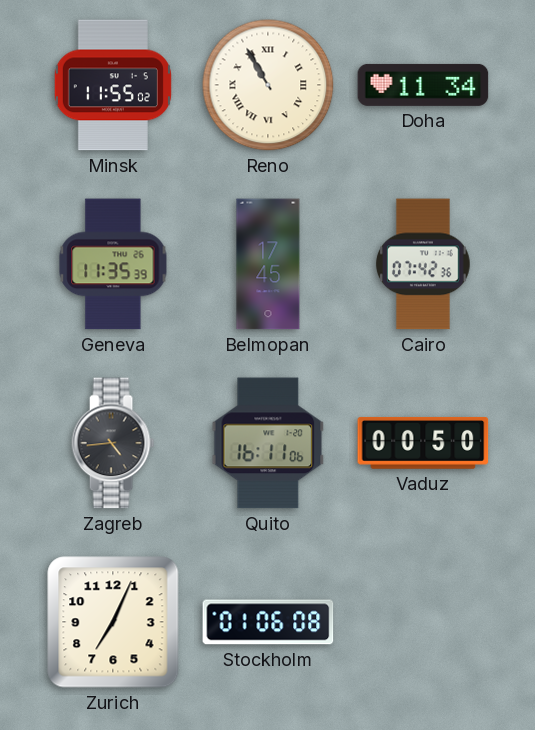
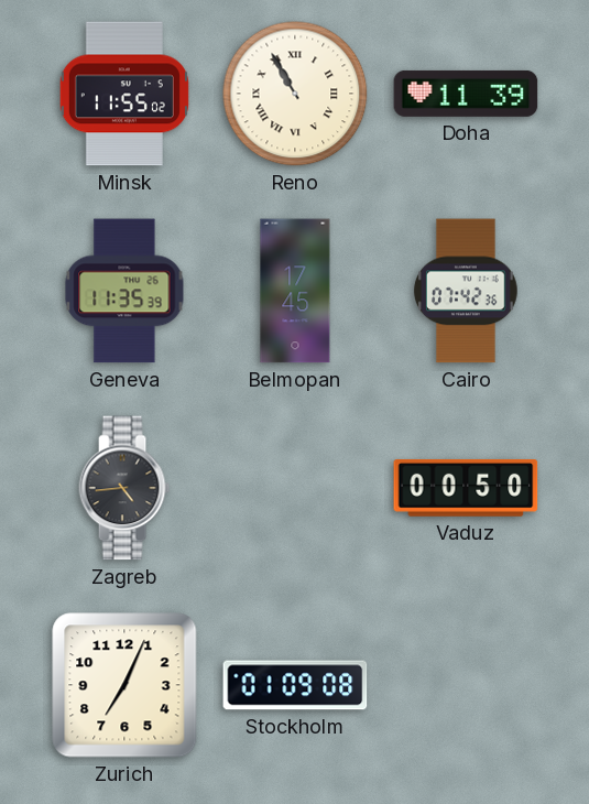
Doha: 11:34 -> 11:39 (466, 94)
Quito: 16:11 -> none (268, 443)
Stockholm: 01:06 -> 01:09 (295, 685)
